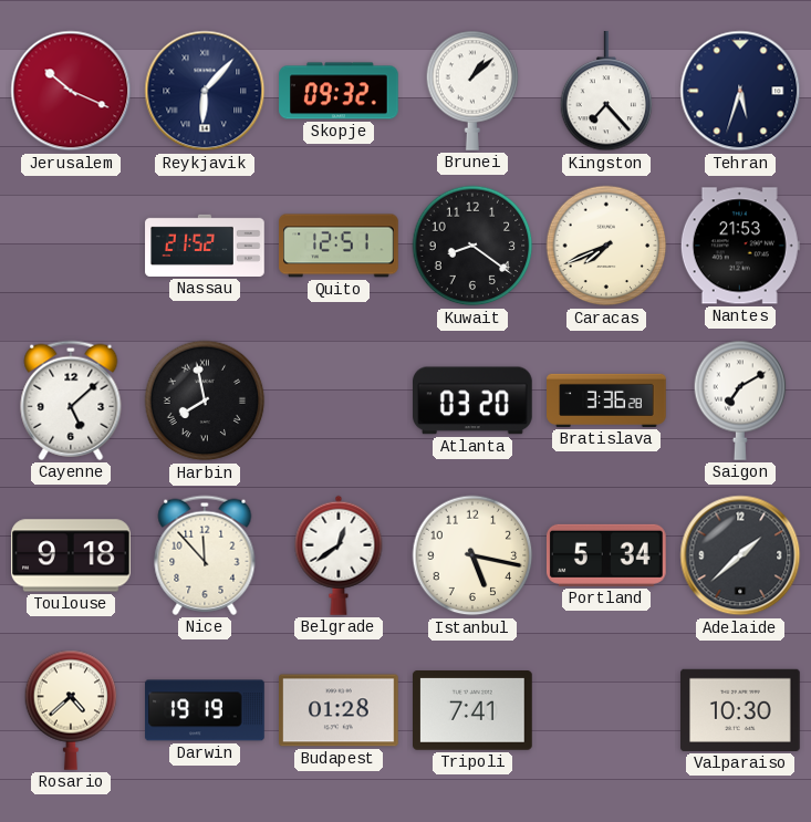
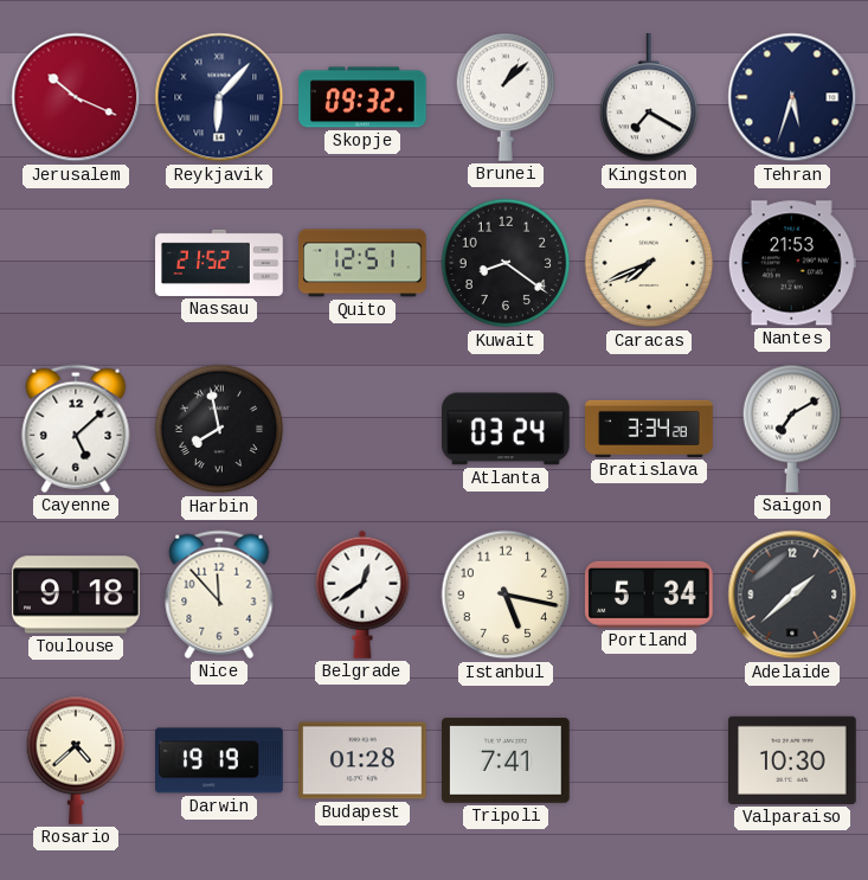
Kingston: 7:23 -> 7:20 (649, 98)
Atlanta: 03:20 -> 03:24 (507, 429)
Bratislava: 3:36 -> 3:34 (649, 429)
